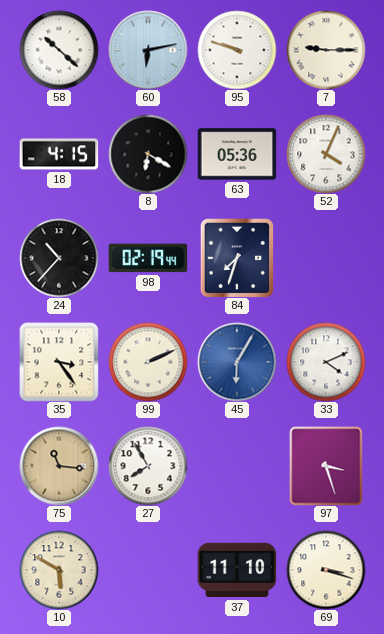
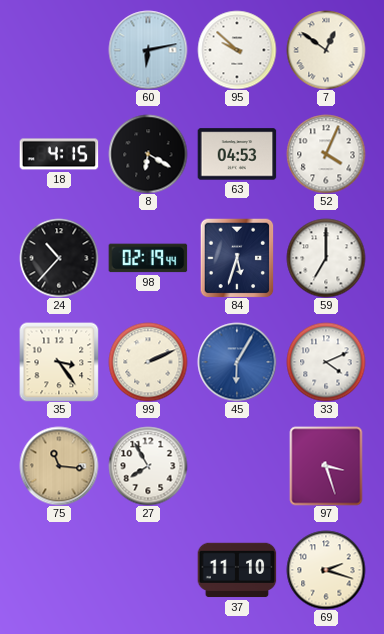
58: 10:22 -> none (59, 50)
95: 9:48 -> 9:52 (237, 50)
7: 9:15 -> 12:51 (326, 50)
63: 05:36 -> 04:53 (237, 154)
84: 7:33 -> 5:33 (237, 258)
59: none -> 7:00 (326, 258)
10: 5:50 -> none (59, 570)
69: 3:18 -> 2:18 (326, 570)
